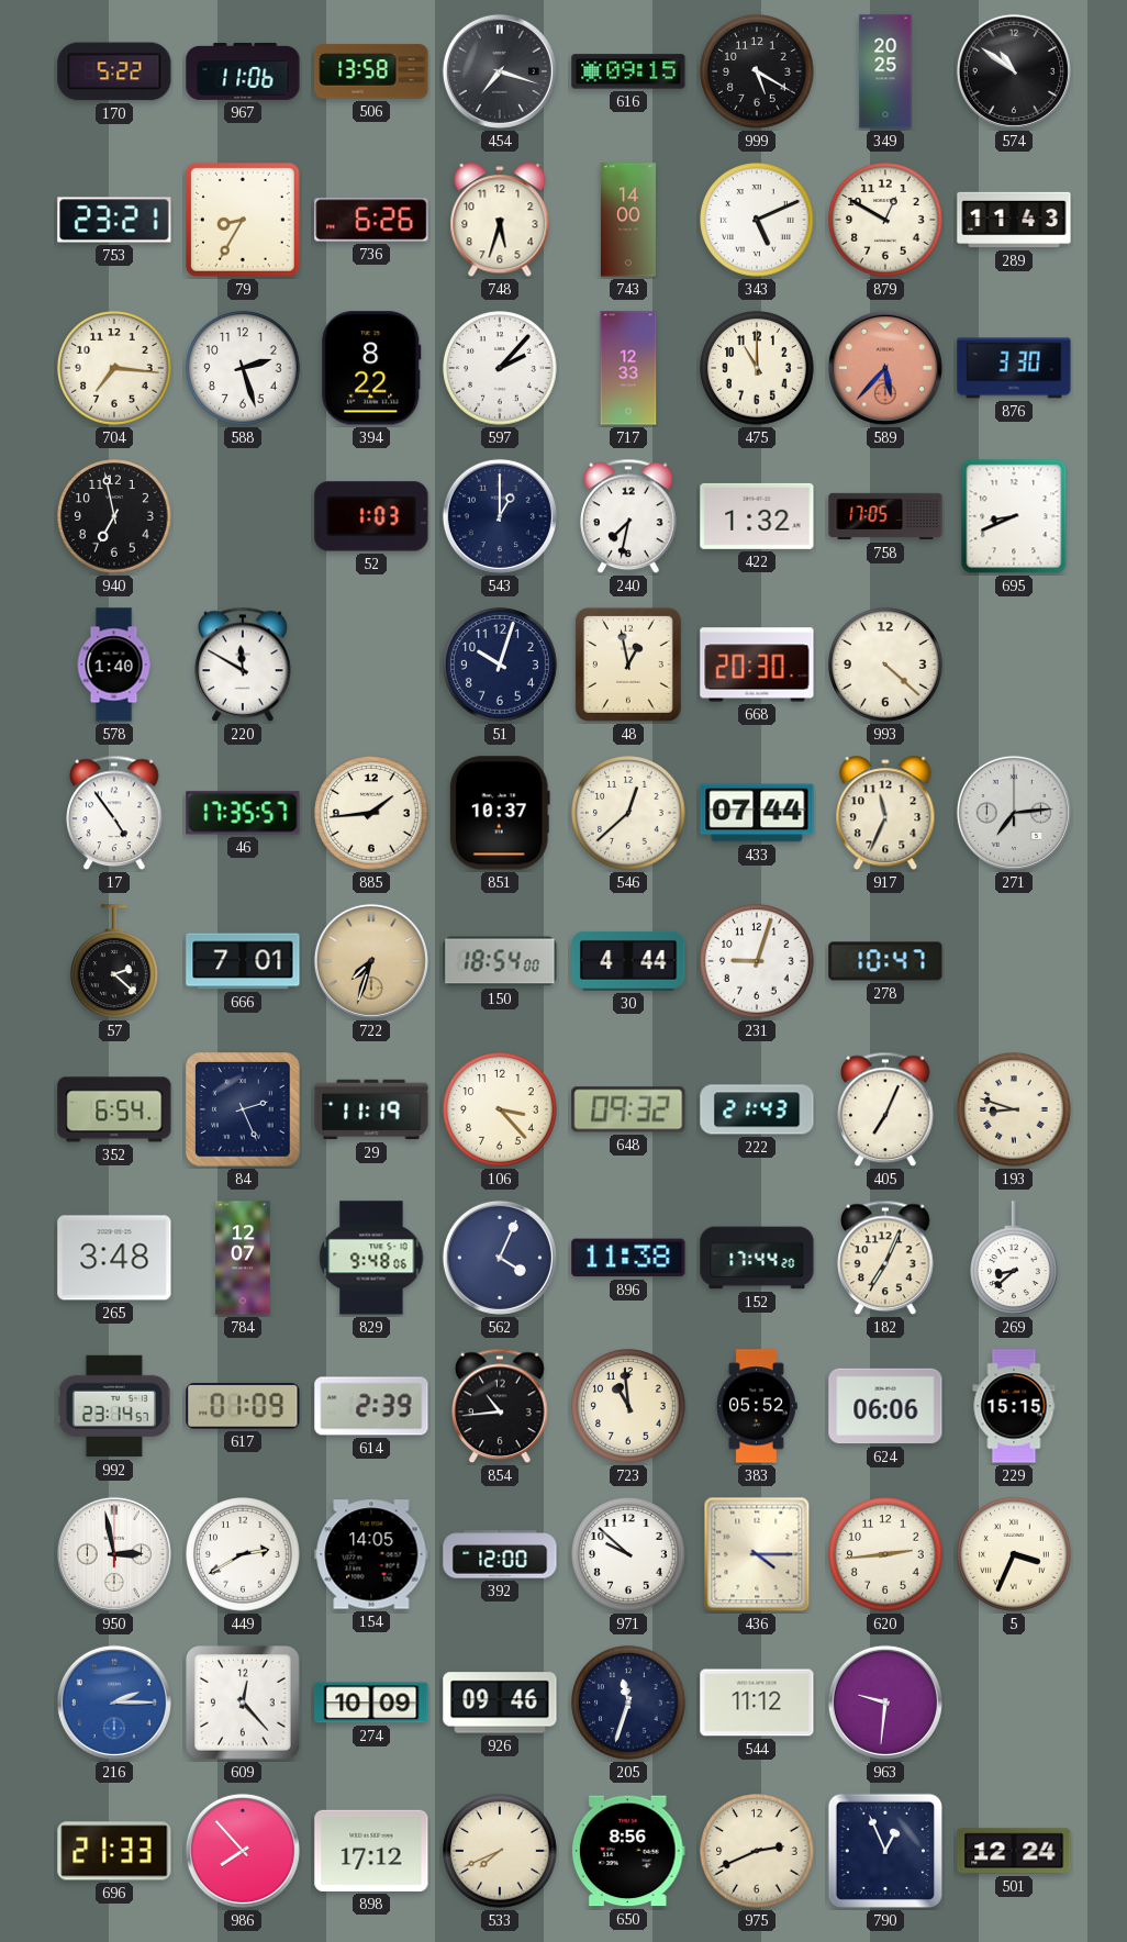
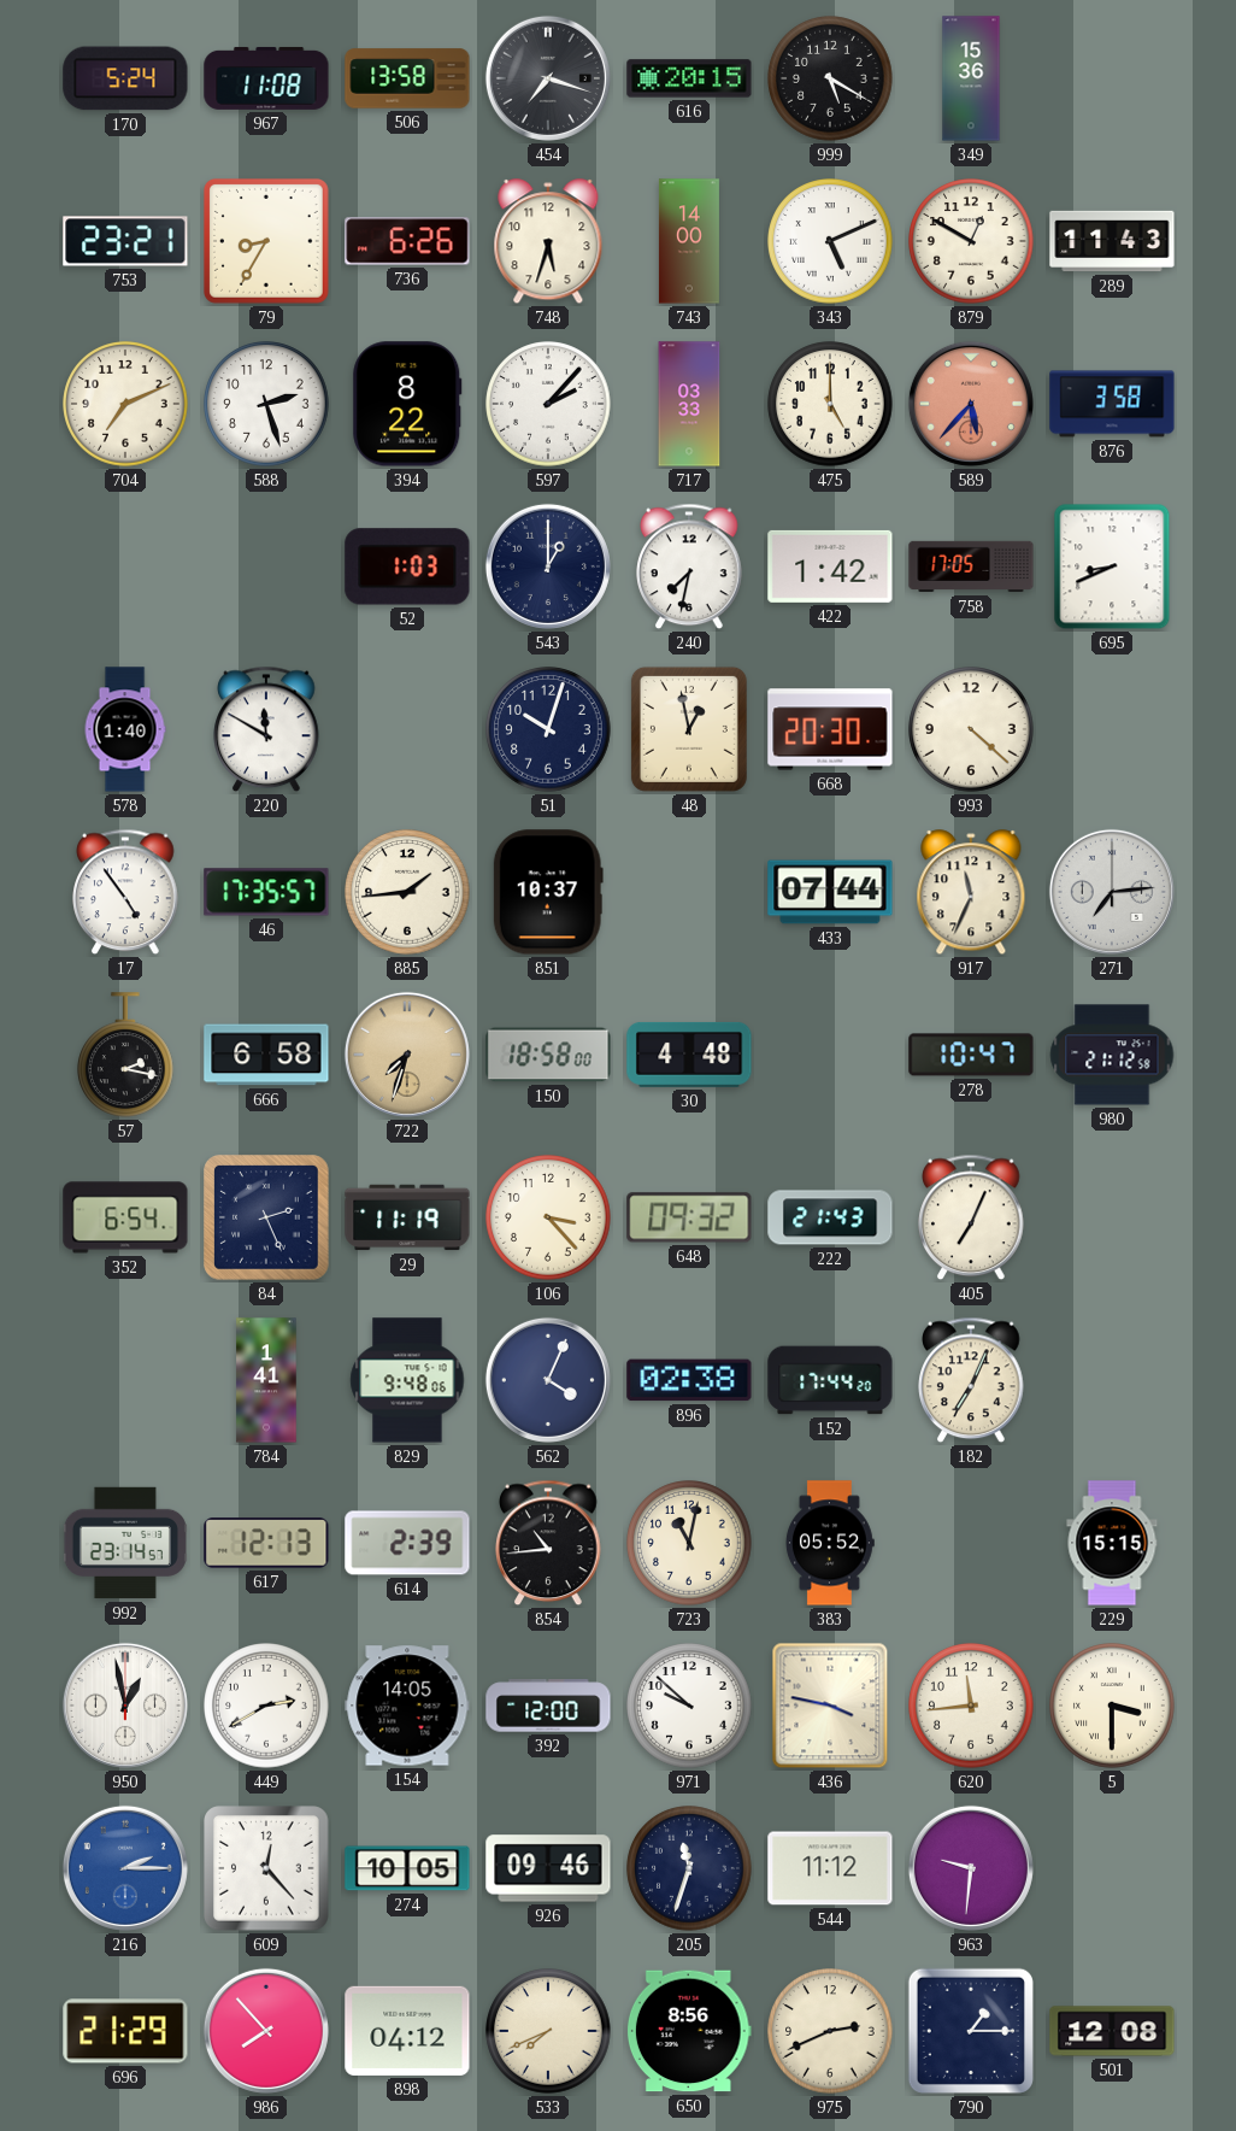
170: 5:22 -> 5:24 (125, 78)
967: 11:06 -> 11:08 (266, 78)
616: 09:15 -> 20:15 (689, 78)
349: 20:25 -> 15:36 (971, 78)
574: 10:51 -> none (1014, 71)
704: 7:16 -> 7:11 (125, 404)
717: 12:33 -> 03:33 (689, 404)
475: 11:00 -> 5:00 (830, 404)
876: 3:30 -> 3:58 (1112, 404)
940: 6:58 -> none (114, 516)
422: 1:32 -> 1:42 (830, 566)
546: 12:38 -> none (628, 813)
57: 2:22 -> 2:17 (126, 1055)
666: 7:01 -> 6:58 (266, 1055)
150: 18:54 -> 18:58 (548, 1055)
30: 4:44 -> 4:48 (689, 1055)
231: 9:03 -> none (757, 961)
980: none -> 21:12 (1112, 1055)
193: 8:48 -> none (1014, 1109)
265: 3:48 -> none (114, 1258)
784: 12:07 -> 1:41 (266, 1380)
896: 11:38 -> 02:38 (689, 1380)
269: 8:38 -> none (1015, 1258)
617: 01:09 -> 12:13 (266, 1543)
723: 10:59 -> 11:02 (689, 1543)
624: 06:06 -> none (885, 1406)
950: 2:58 -> 12:58 (125, 1706)
436: 4:15 -> 3:47 (830, 1706)
620: 2:44 -> 11:44 (971, 1706)
5: 3:34 -> 3:30 (1112, 1706)
274: 10:09 -> 10:05 (407, 1868)
696: 21:33 -> 21:29 (125, 2031)
898: 17:12 -> 04:12 (407, 2031)
790: 12:56 -> 1:15 (971, 2031)
501: 12:24 -> 12:08 (1112, 2031)
